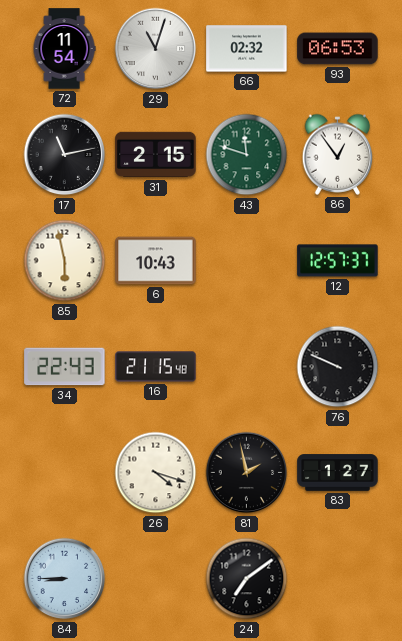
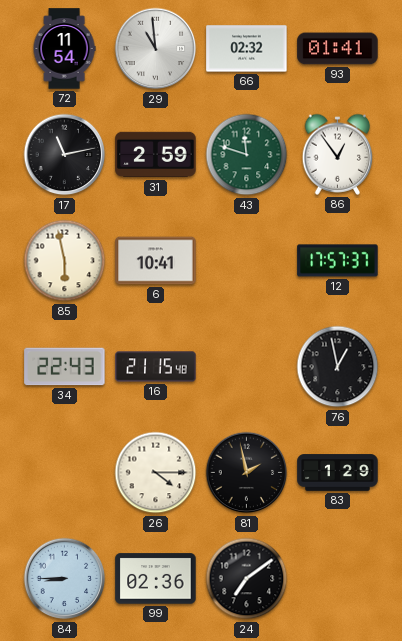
29: 11:03 -> 10:59 (156, 49)
93: 06:53 -> 01:41 (338, 49)
31: 2:15 -> 2:59 (156, 155)
6: 10:43 -> 10:41 (156, 261)
12: 12:57 -> 17:57 (338, 261)
76: 9:49 -> 12:58 (338, 367)
26: 4:18 -> 4:15 (156, 473)
83: 1:27 -> 1:29 (338, 473)
99: none -> 02:36 (156, 579)
